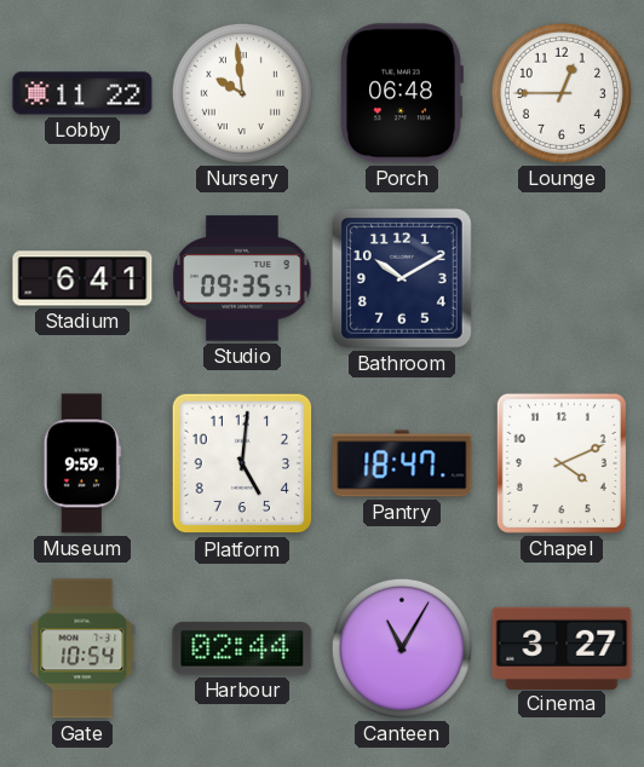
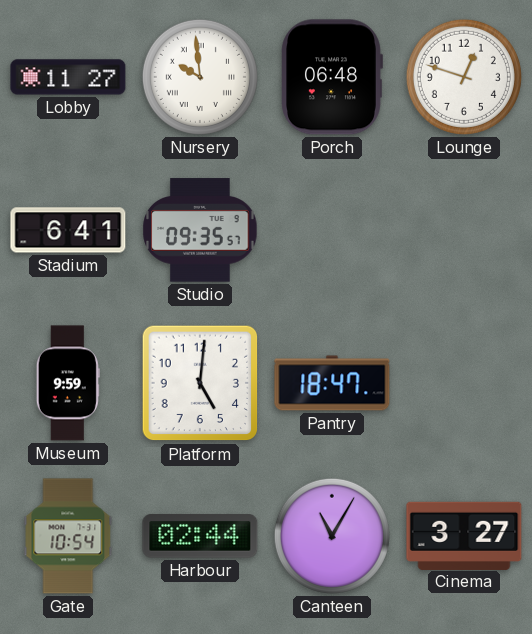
Lobby: 11:22 -> 11:27 (68, 77)
Lounge: 12:45 -> 12:48 (464, 77)
Bathroom: 10:10 -> none (402, 278)
Chapel: 4:11 -> none (562, 463)
